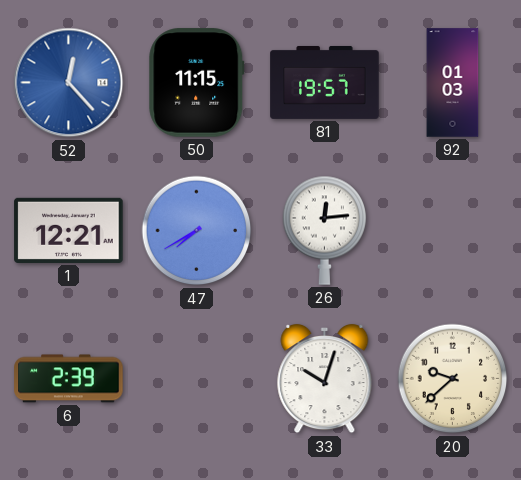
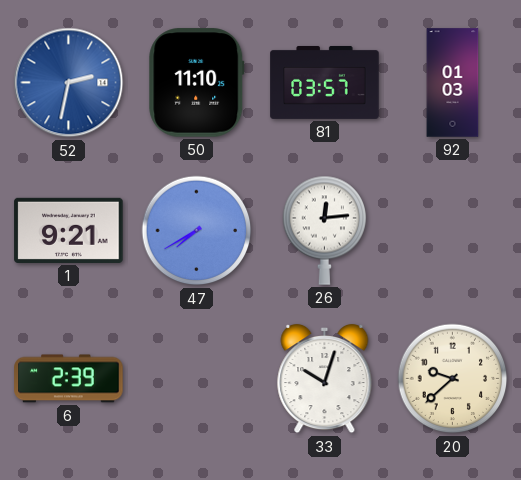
52: 12:23 -> 2:32 (69, 83)
50: 11:15 -> 11:10 (197, 83)
81: 19:57 -> 03:57 (325, 82)
1: 12:21 -> 9:21 (69, 230)
